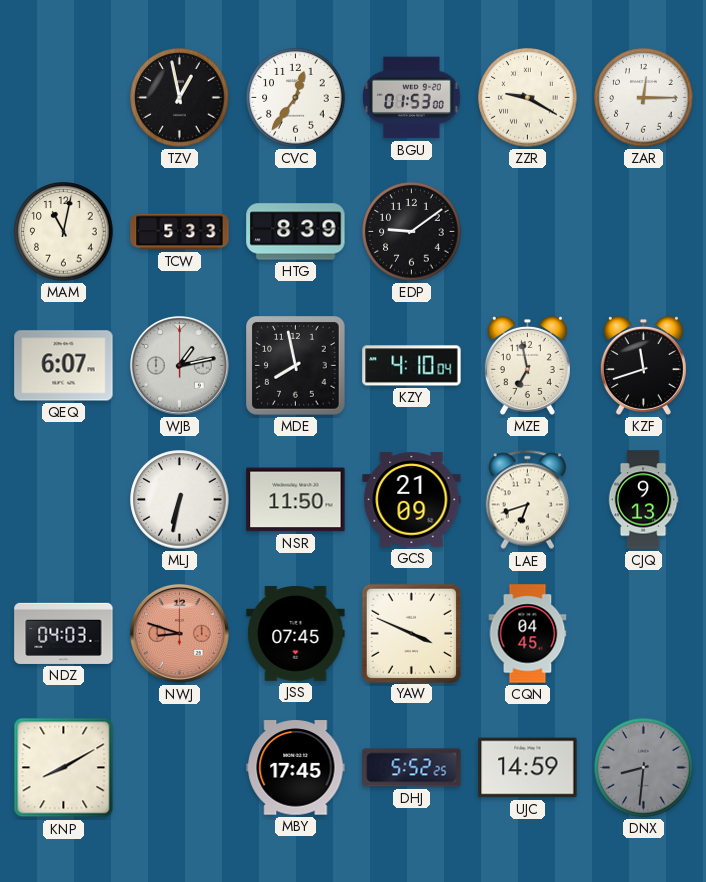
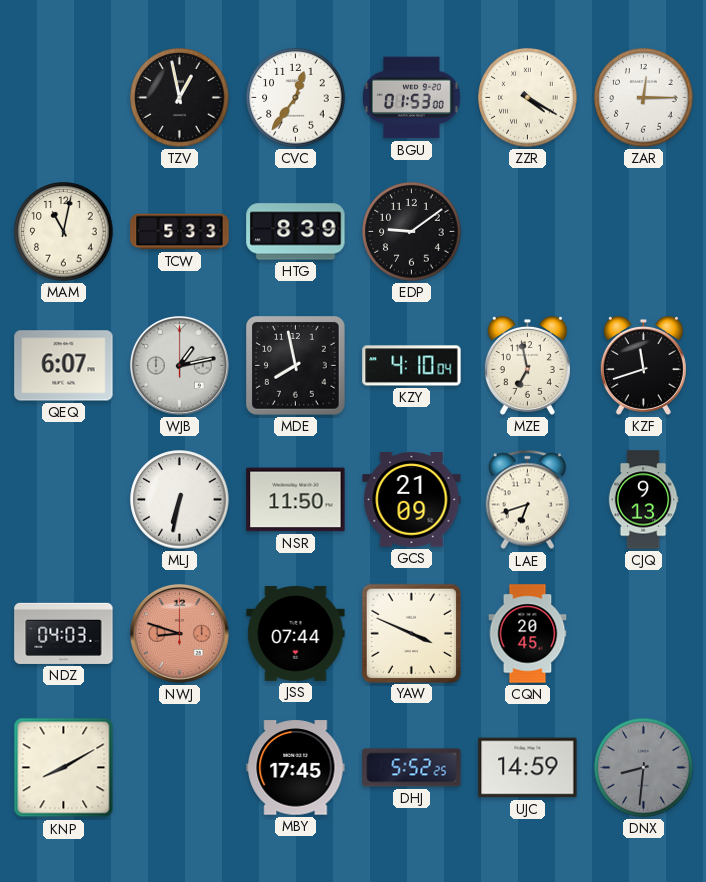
ZZR: 9:20 -> 4:20 (528, 98)
JSS: 07:45 -> 07:44 (296, 633)
CQN: 04:45 -> 20:45 (528, 634)
